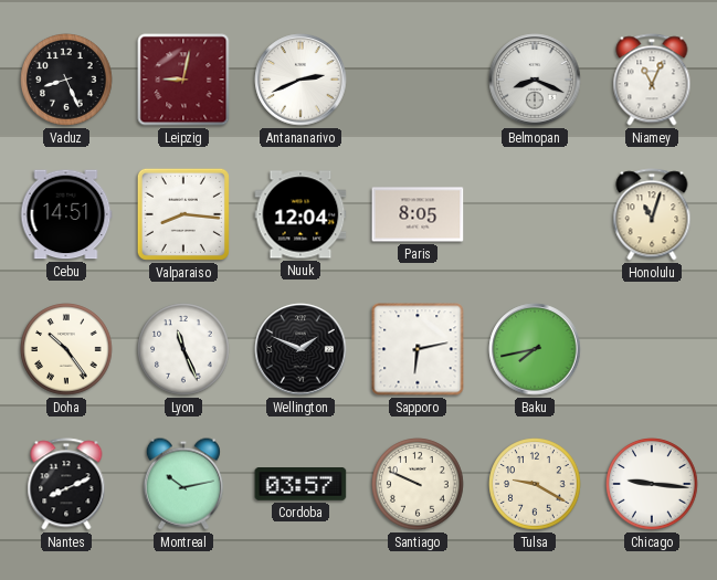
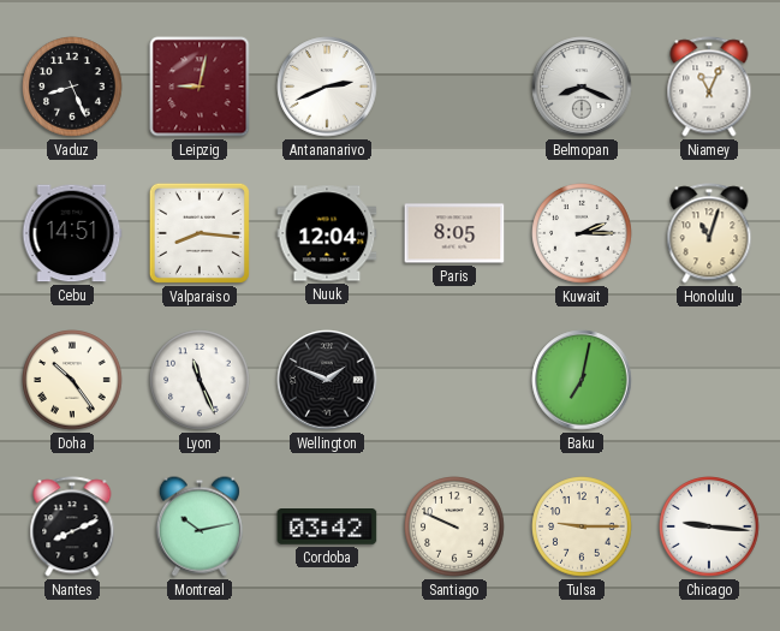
Kuwait: none -> 2:15 (582, 233)
Sapporo: 6:13 -> none (418, 349)
Baku: 7:43 -> 7:02 (582, 380)
Cordoba: 03:57 -> 03:42 (327, 528)
Tulsa: 9:20 -> 9:15 (582, 526)
